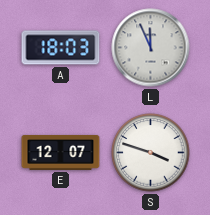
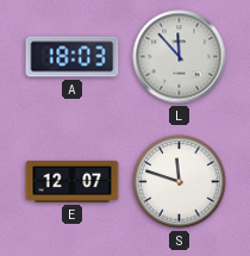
L: 11:56 -> 11:53 (180, 57)
S: 3:48 -> 11:48 (180, 182)
